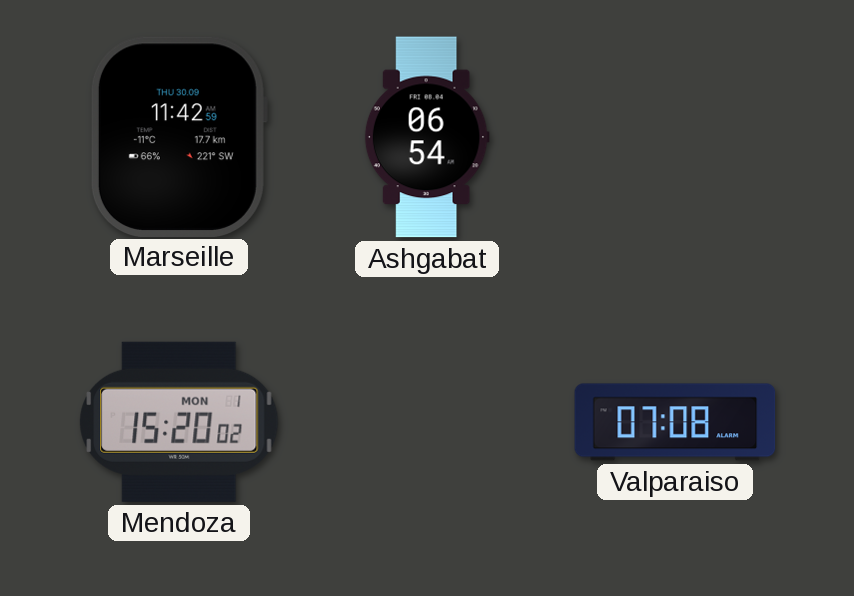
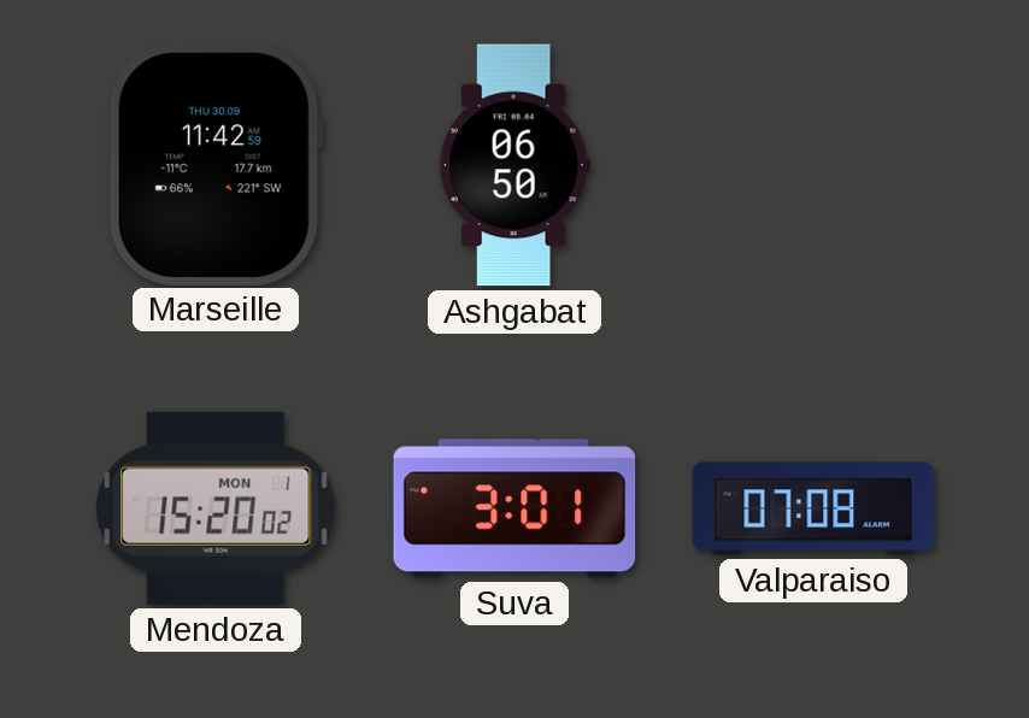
Ashgabat: 06:54 -> 06:50 (514, 165)
Suva: none -> 3:01 (514, 508)
